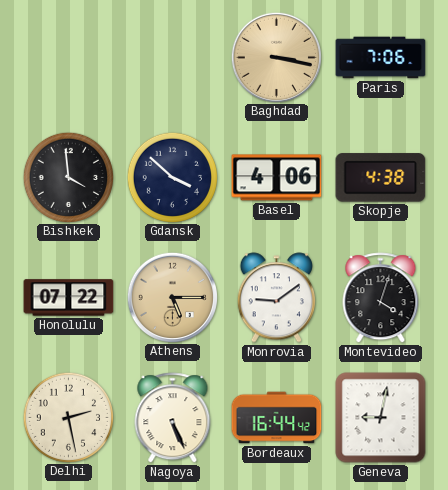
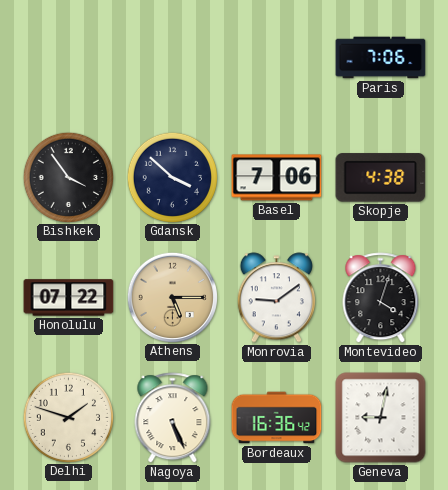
Baghdad: 3:17 -> none (276, 57)
Bishkek: 3:59 -> 3:54 (68, 177)
Basel: 4:06 -> 7:06 (277, 178)
Delhi: 2:28 -> 1:48 (68, 417)
Bordeaux: 16:44 -> 16:36 (277, 418)
